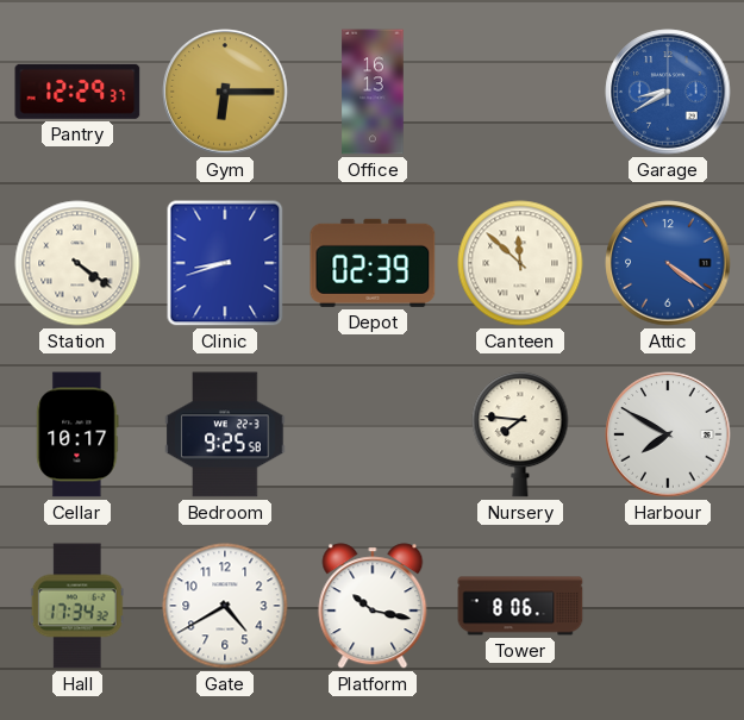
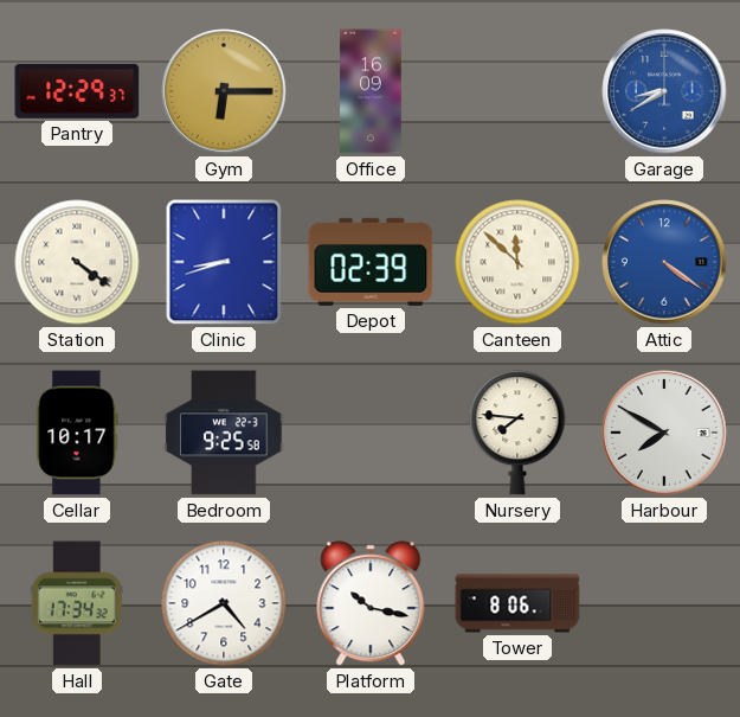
Office: 16:13 -> 16:09 (371, 91)
